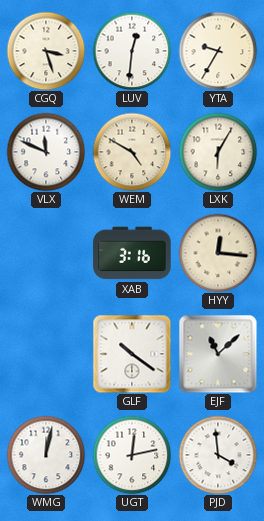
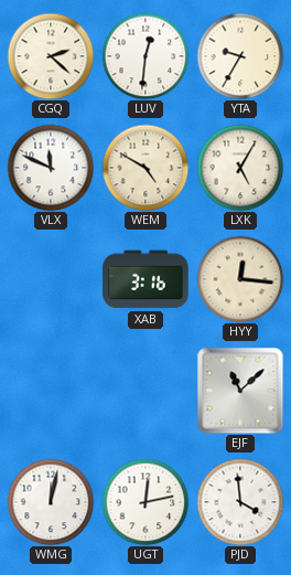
CGQ: 3:27 -> 2:22 (51, 56)
LXK: 6:05 -> 5:05 (240, 168)
GLF: 10:21 -> none (132, 354)
